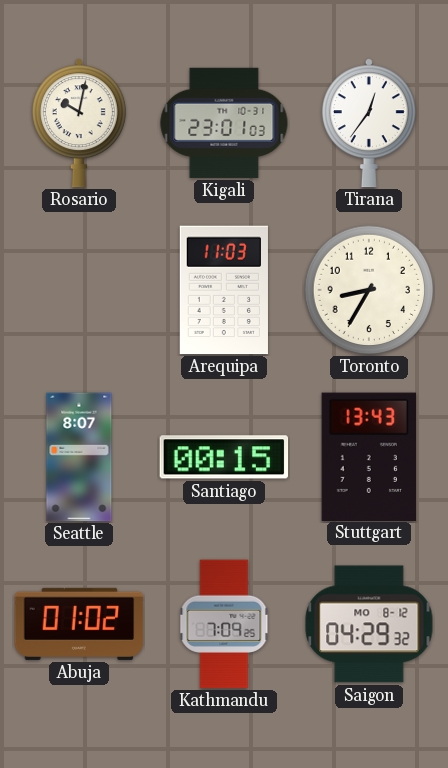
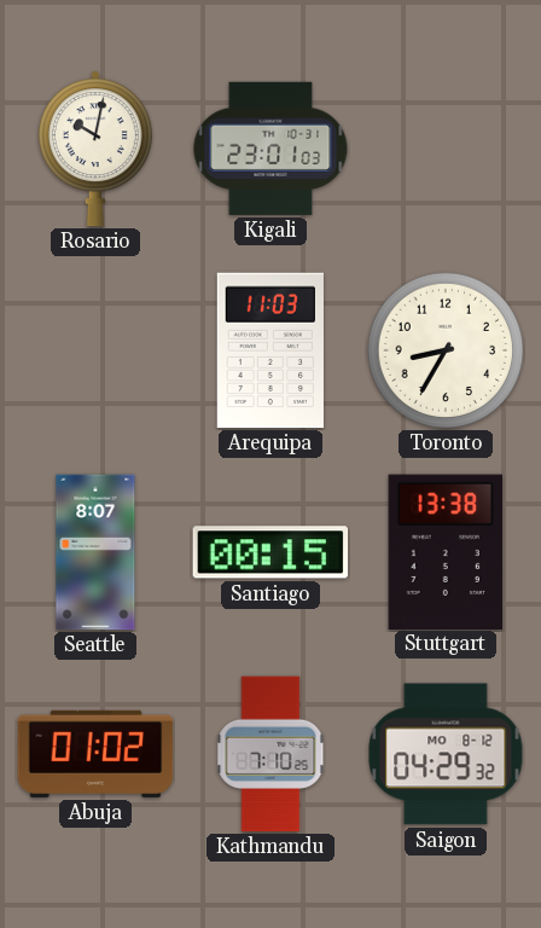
Tirana: 12:36 -> none (369, 123)
Stuttgart: 13:43 -> 13:38 (444, 551)
Kathmandu: 7:09 -> 7:10 (270, 754)
